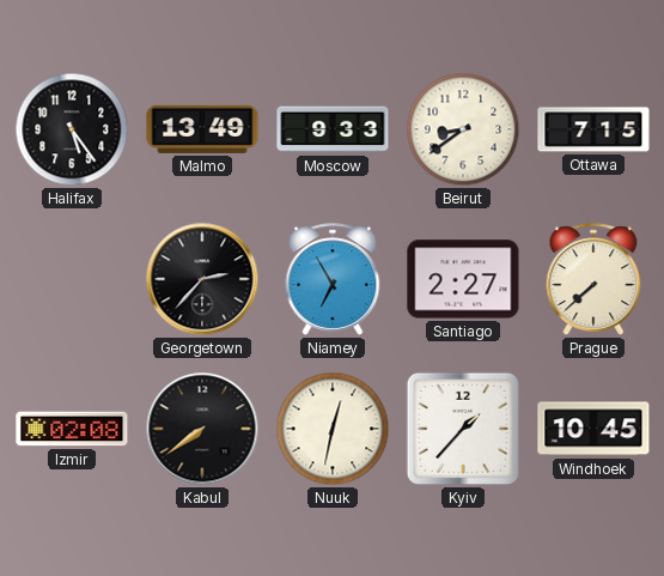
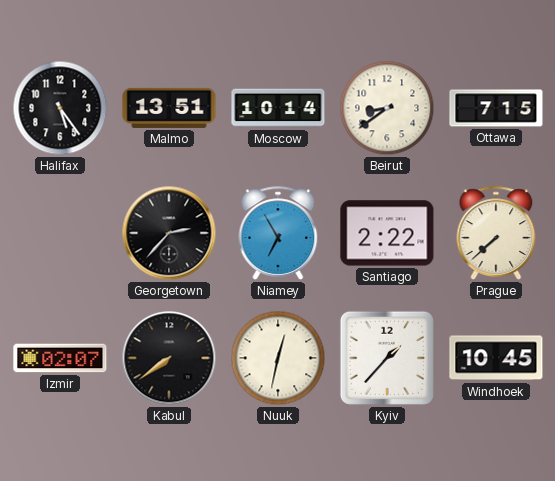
Malmo: 13:49 -> 13:51 (169, 108)
Moscow: 9:33 -> 10:14 (278, 108)
Santiago: 2:27 -> 2:22 (387, 233)
Izmir: 02:08 -> 02:07 (60, 358)
